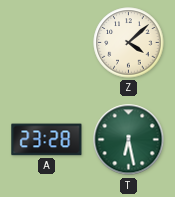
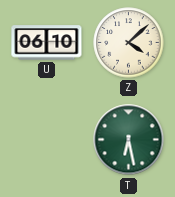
U: none -> 06:10 (47, 43)
A: 23:28 -> none (47, 140)
